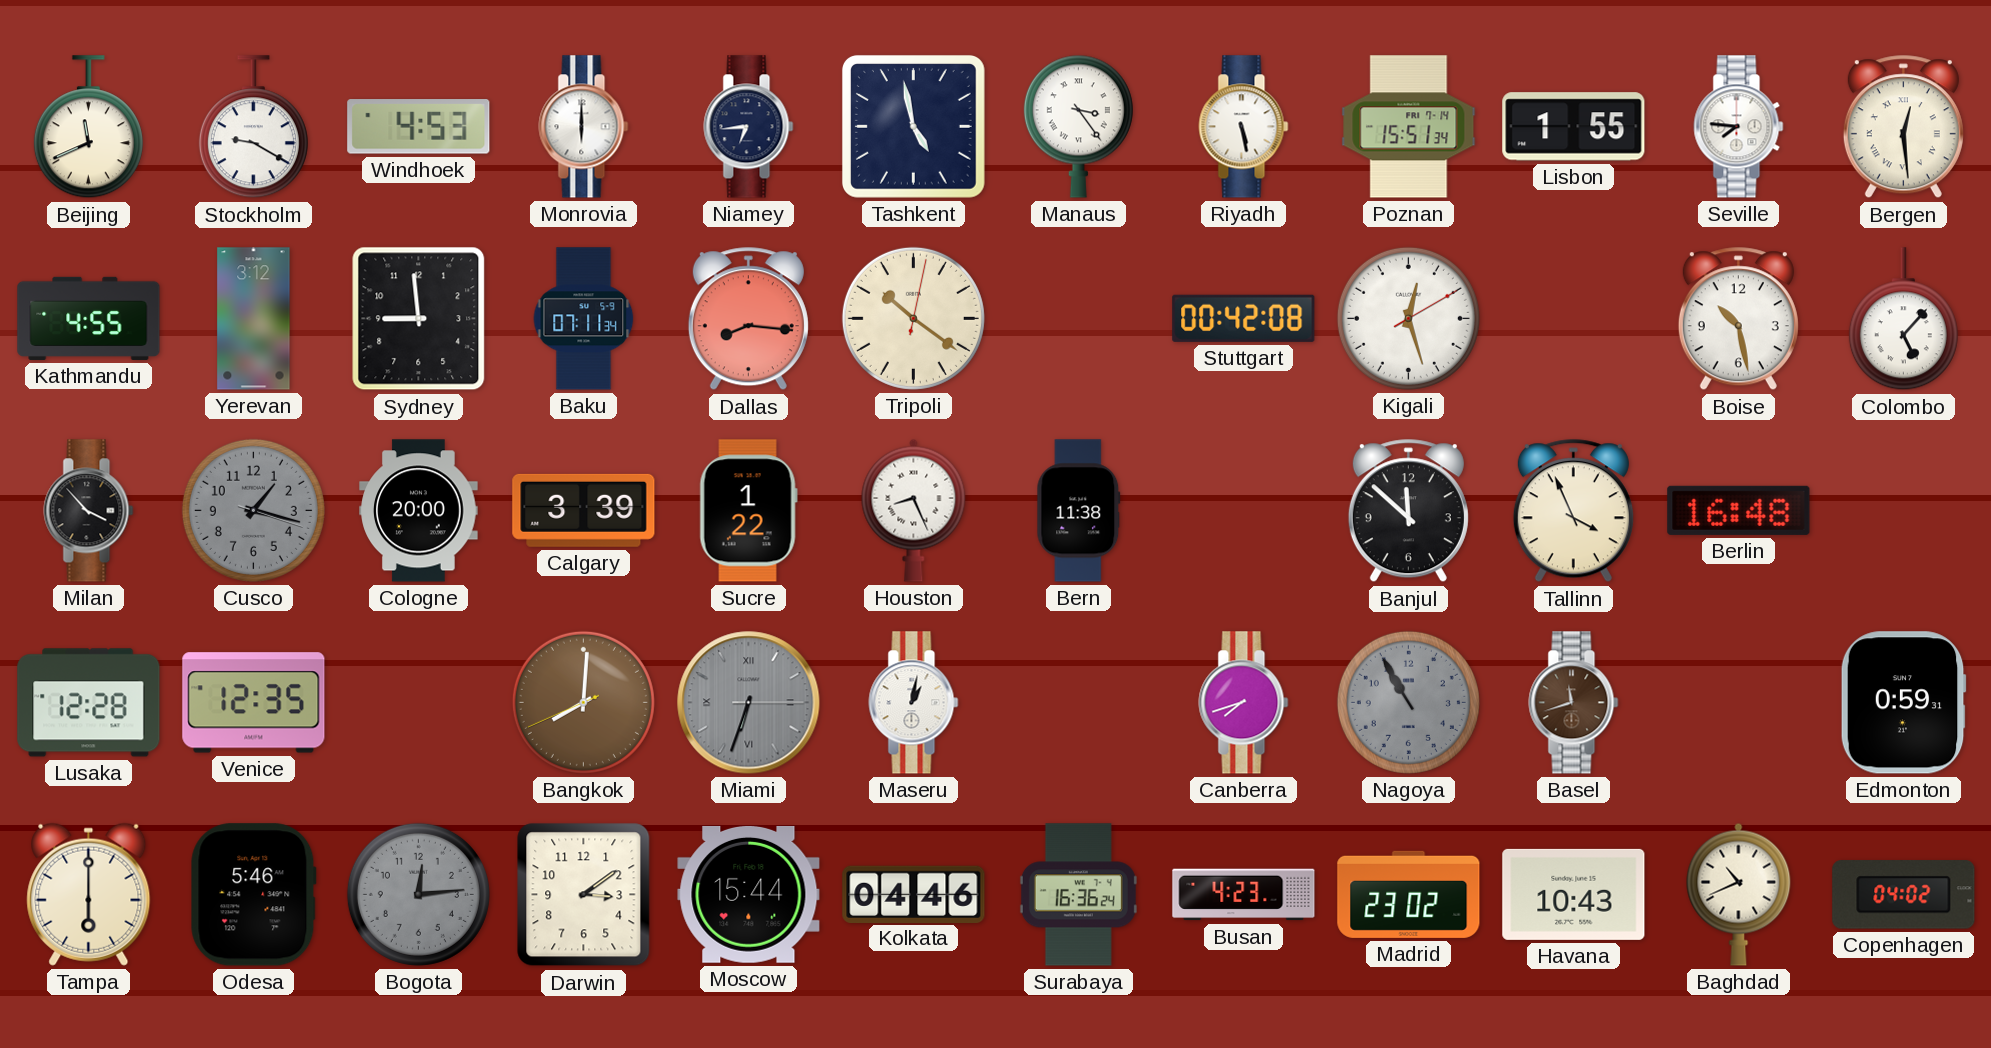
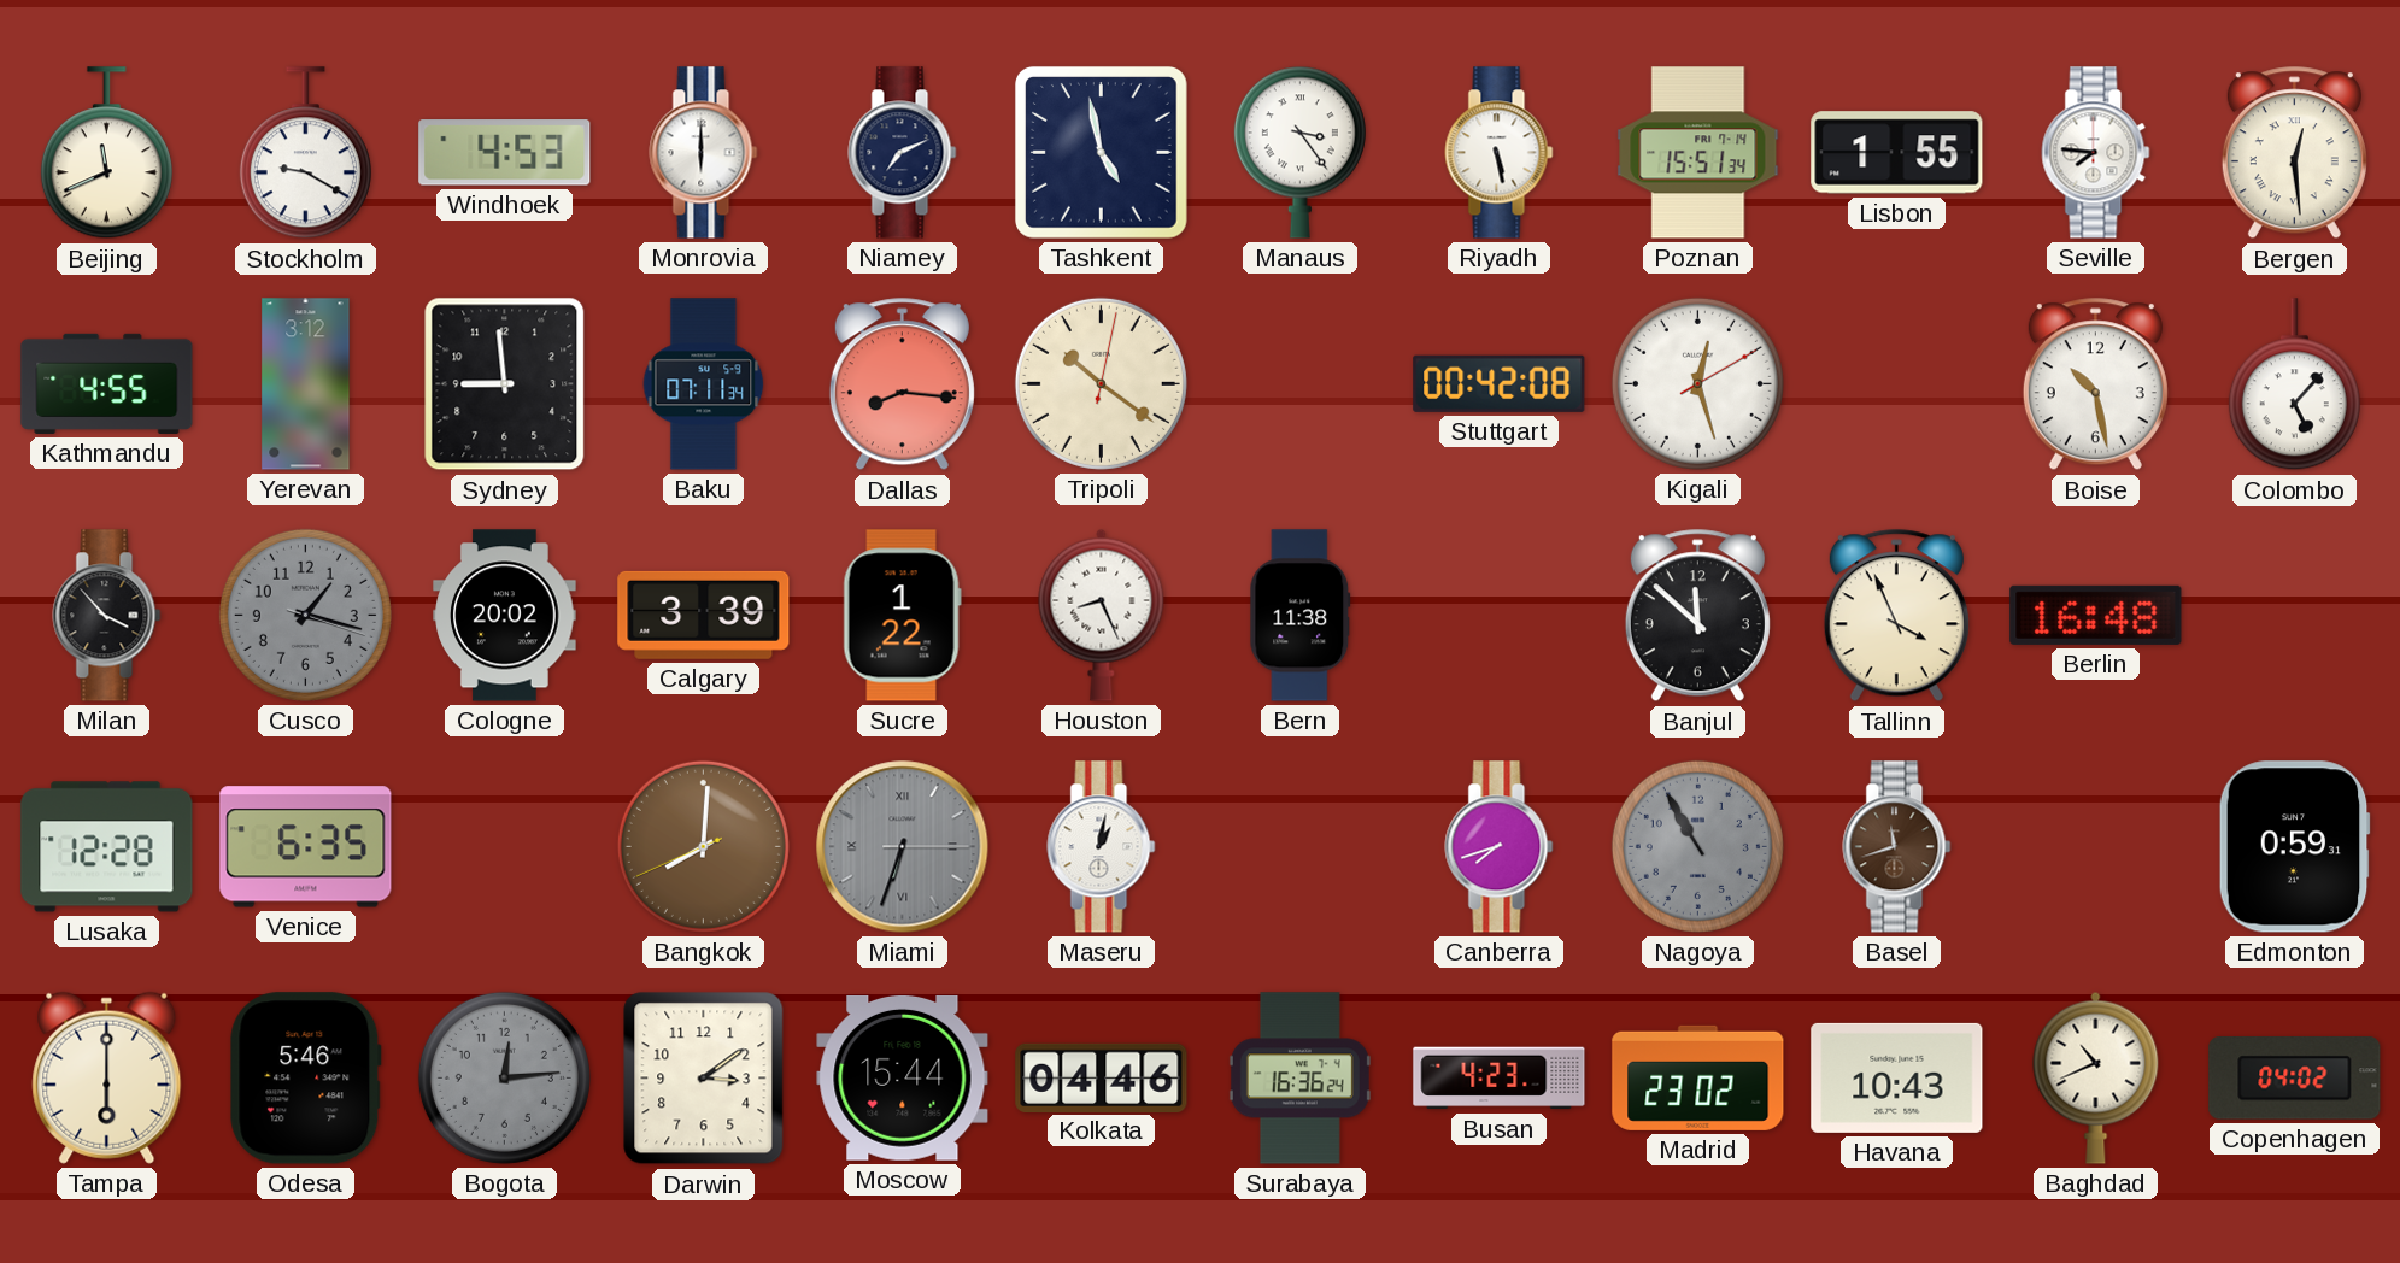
Niamey: 6:44 -> 7:11 (903, 153)
Cologne: 20:00 -> 20:02 (505, 616)
Venice: 12:35 -> 6:35 (306, 847)
